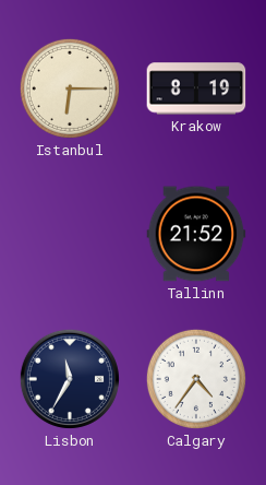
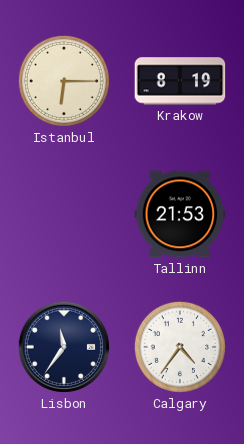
Tallinn: 21:52 -> 21:53 (180, 214)
Lisbon: 11:35 -> 11:36 (64, 347)
